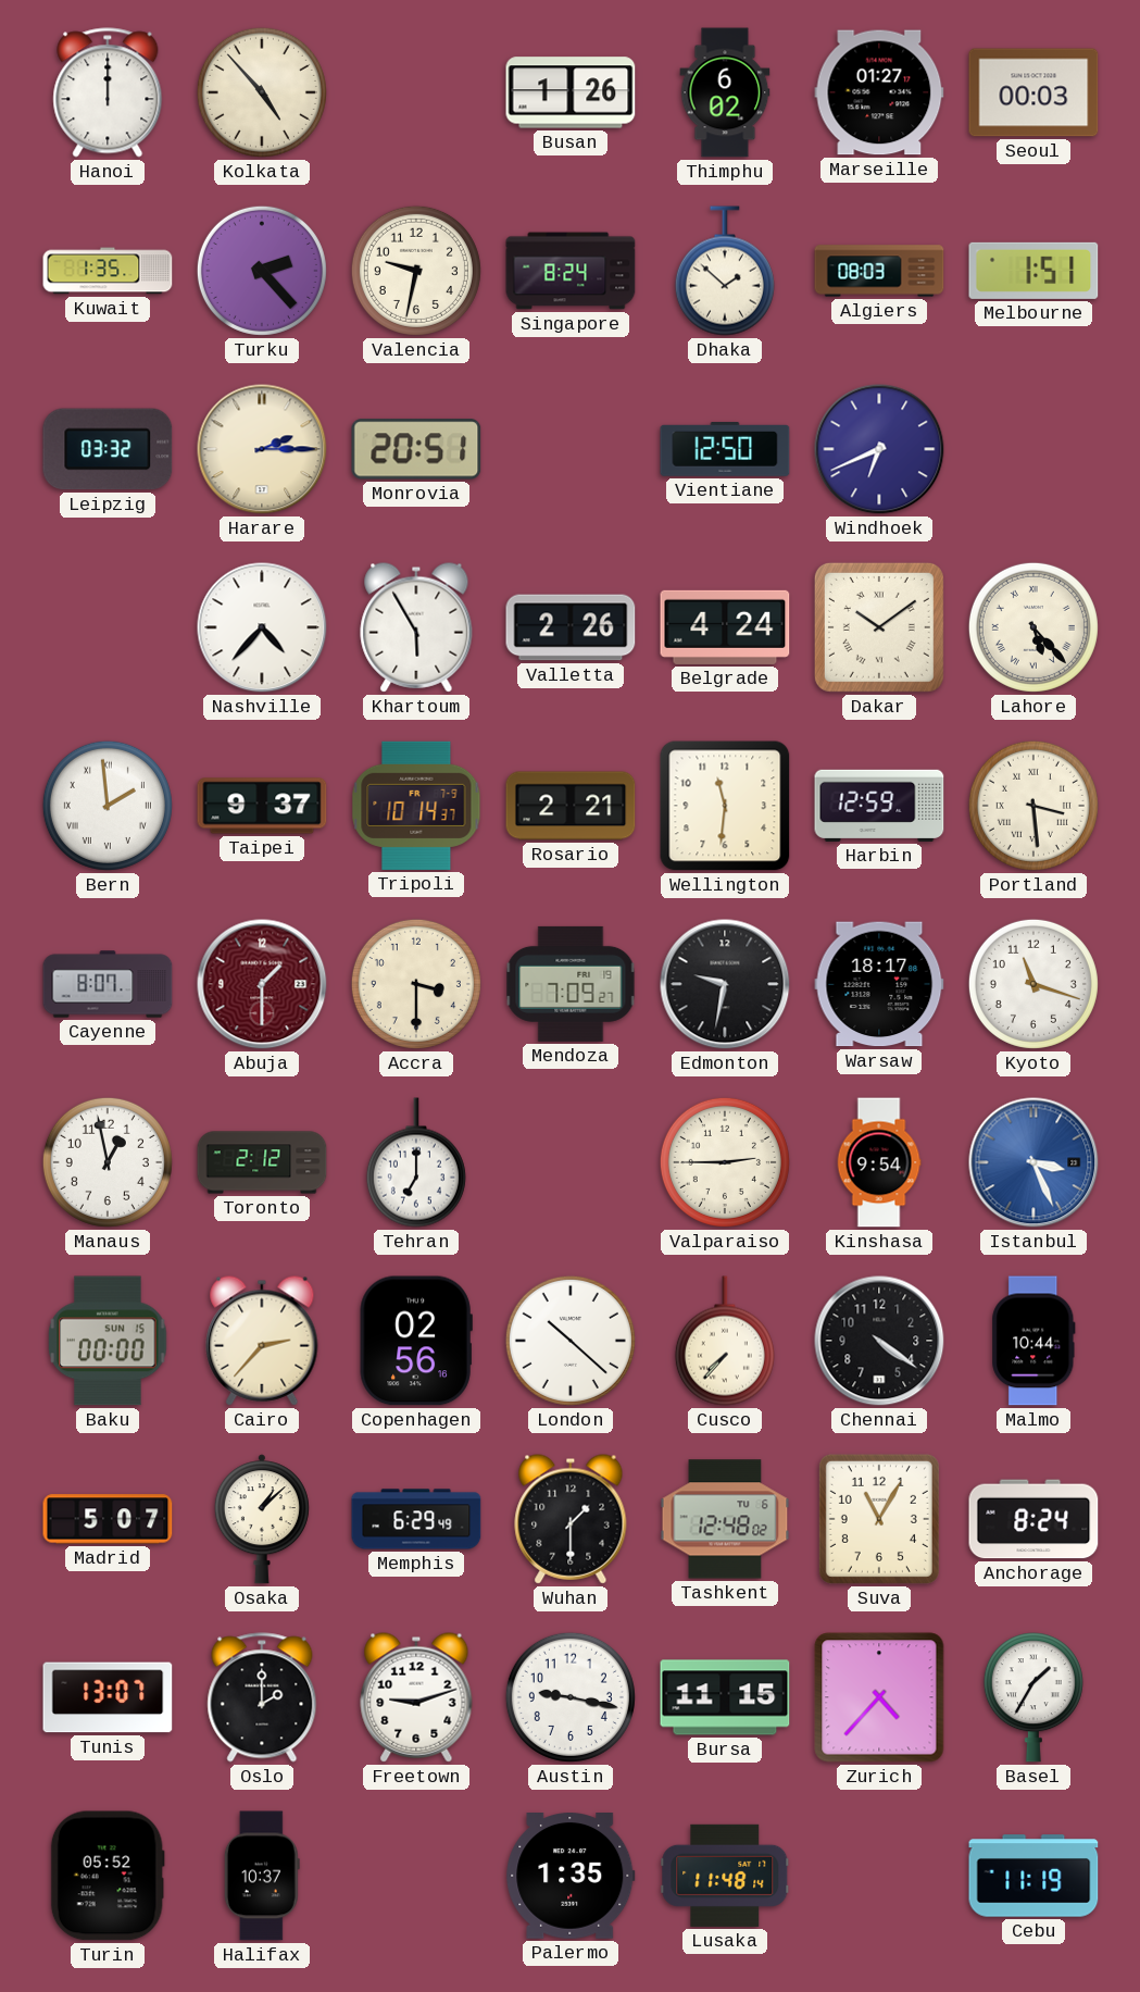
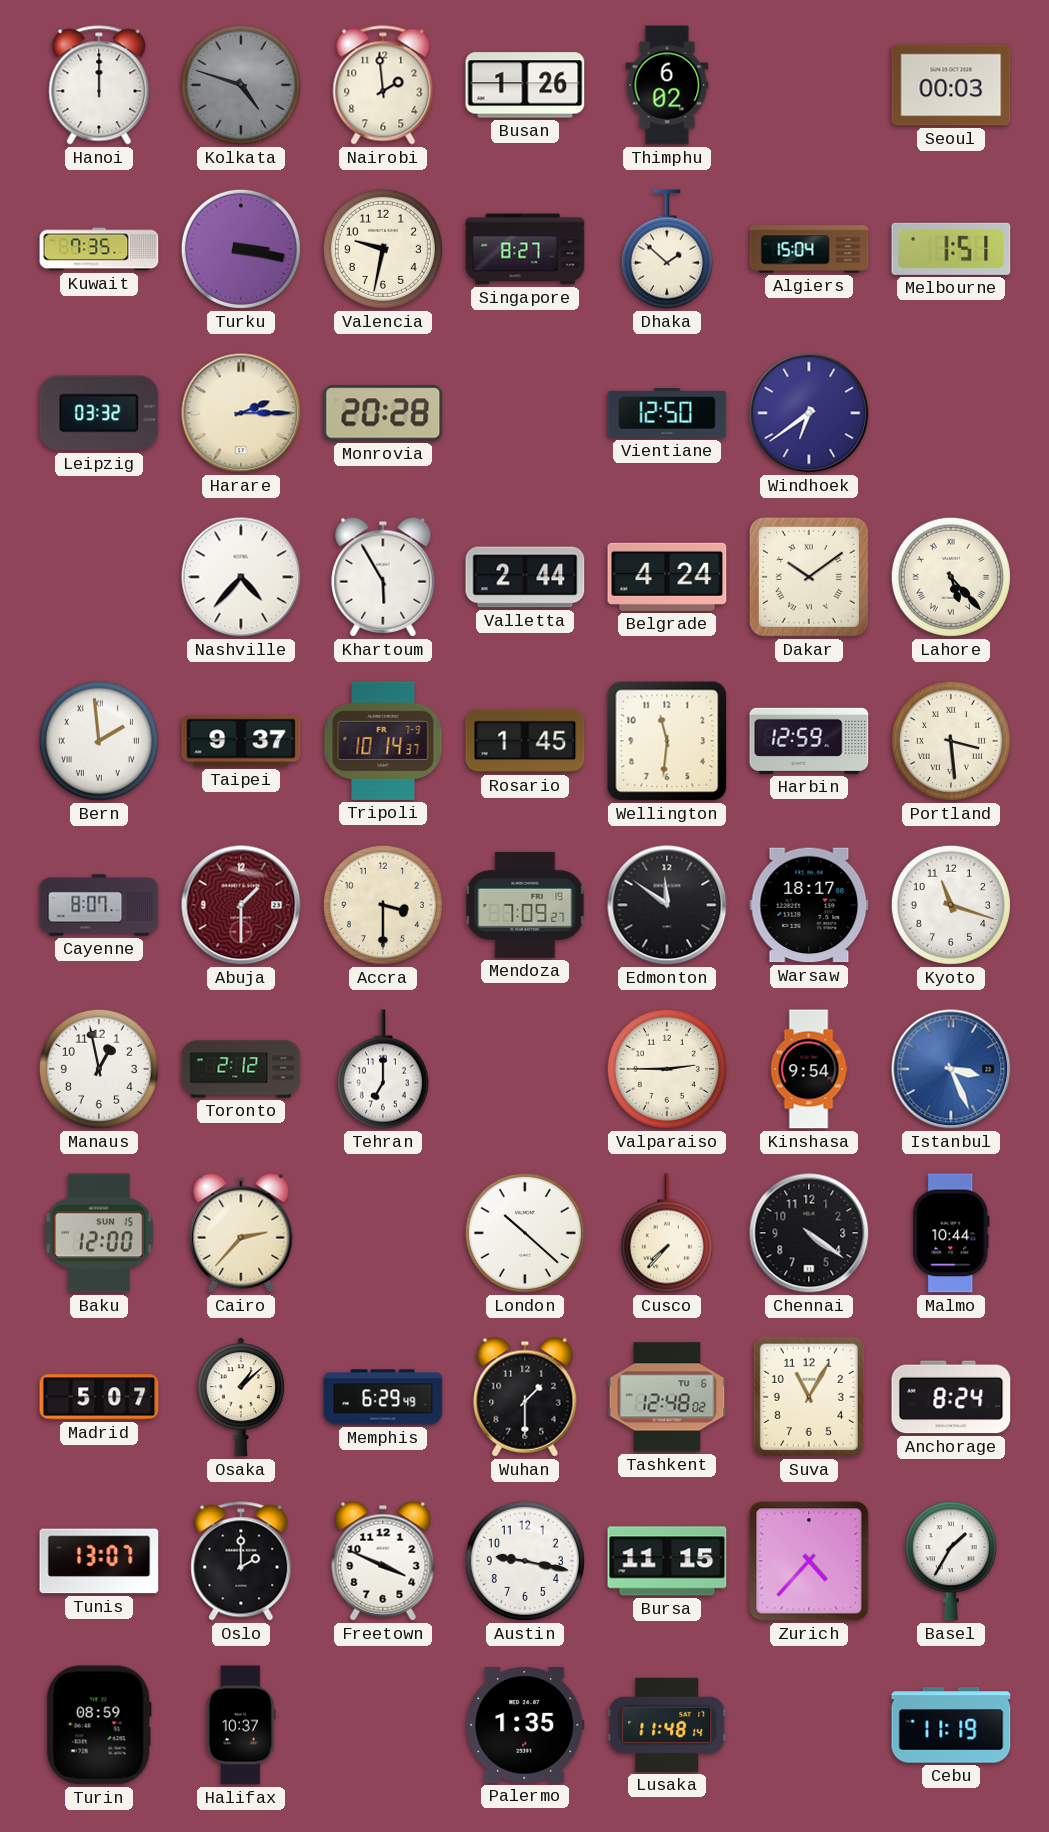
Kolkata: 4:53 -> 4:48 (241, 85)
Kolkata dial: cream -> grey (241, 85)
Nairobi: none -> 1:59 (383, 85)
Marseille: 01:27 -> none (879, 92)
Kuwait: 1:35 -> 7:35 (99, 249)
Turku: 2:23 -> 3:17 (241, 249)
Singapore: 8:24 -> 8:27 (525, 249)
Algiers: 08:03 -> 15:04 (809, 249)
Monrovia: 20:51 -> 20:28 (383, 413)
Windhoek: 6:41 -> 6:39 (809, 413)
Valletta: 2:26 -> 2:44 (525, 577)
Rosario: 2:21 -> 1:45 (525, 741)
Edmonton: 9:32 -> 11:51 (667, 905)
Baku: 00:00 -> 12:00 (99, 1233)
Copenhagen: 02:56 -> none (416, 1341)
Freetown: 9:12 -> 3:49 (383, 1561)
Turin: 05:52 -> 08:59 (99, 1725)
